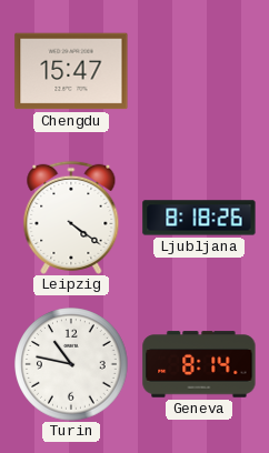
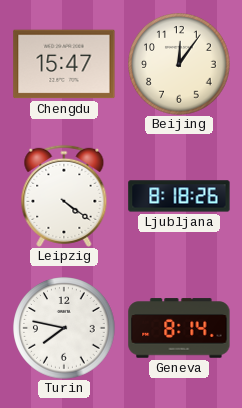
Beijing: none -> 12:06 (179, 64)
Turin: 10:47 -> 7:47 (64, 328)
